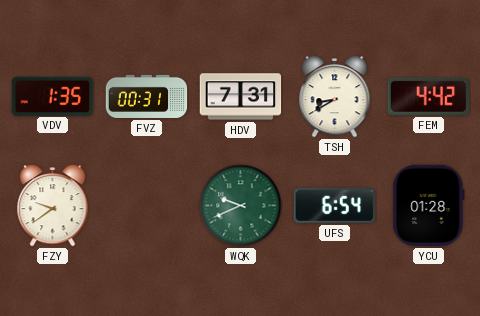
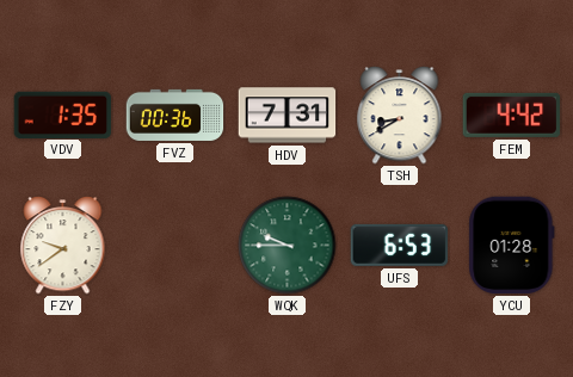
FVZ: 00:31 -> 00:36 (175, 115)
WQK: 9:41 -> 9:45 (288, 246)
UFS: 6:54 -> 6:53 (400, 245)
